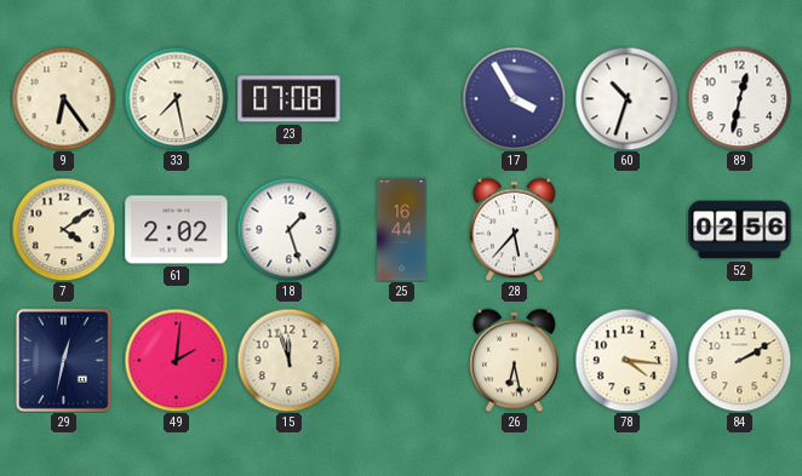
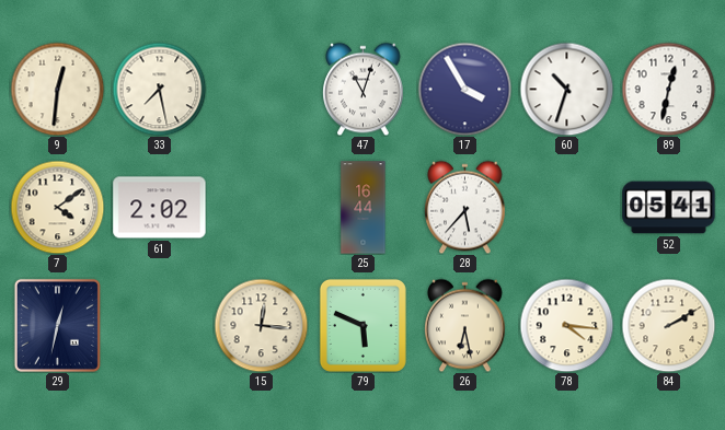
9: 6:24 -> 12:31 (57, 89)
23: 07:08 -> none (290, 99)
47: none -> 11:03 (364, 89)
18: 1:27 -> none (288, 229)
52: 02:56 -> 05:41 (669, 208)
49: 2:01 -> none (176, 360)
15: 11:57 -> 12:16 (261, 325)
79: none -> 5:49 (362, 325)
